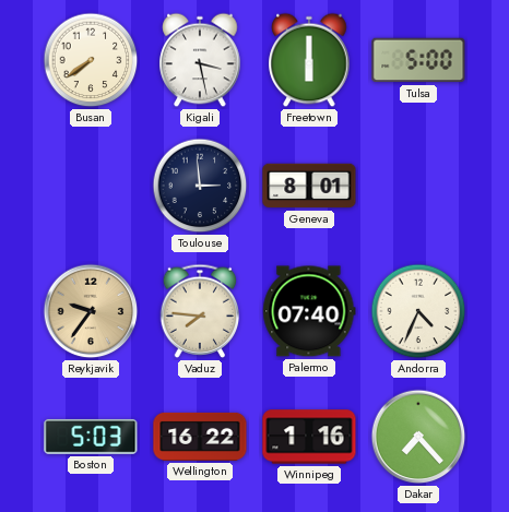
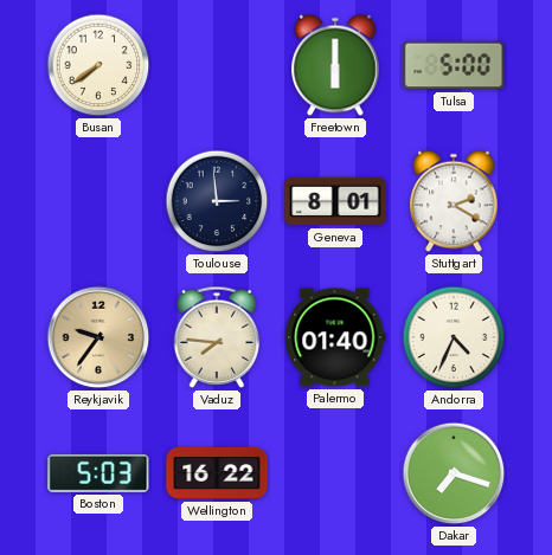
Kigali: 3:28 -> none (200, 60)
Stuttgart: none -> 2:20 (454, 201)
Palermo: 07:40 -> 01:40 (335, 337)
Winnipeg: 1:16 -> none (309, 437)
Dakar: 7:23 -> 7:18 (454, 473)
